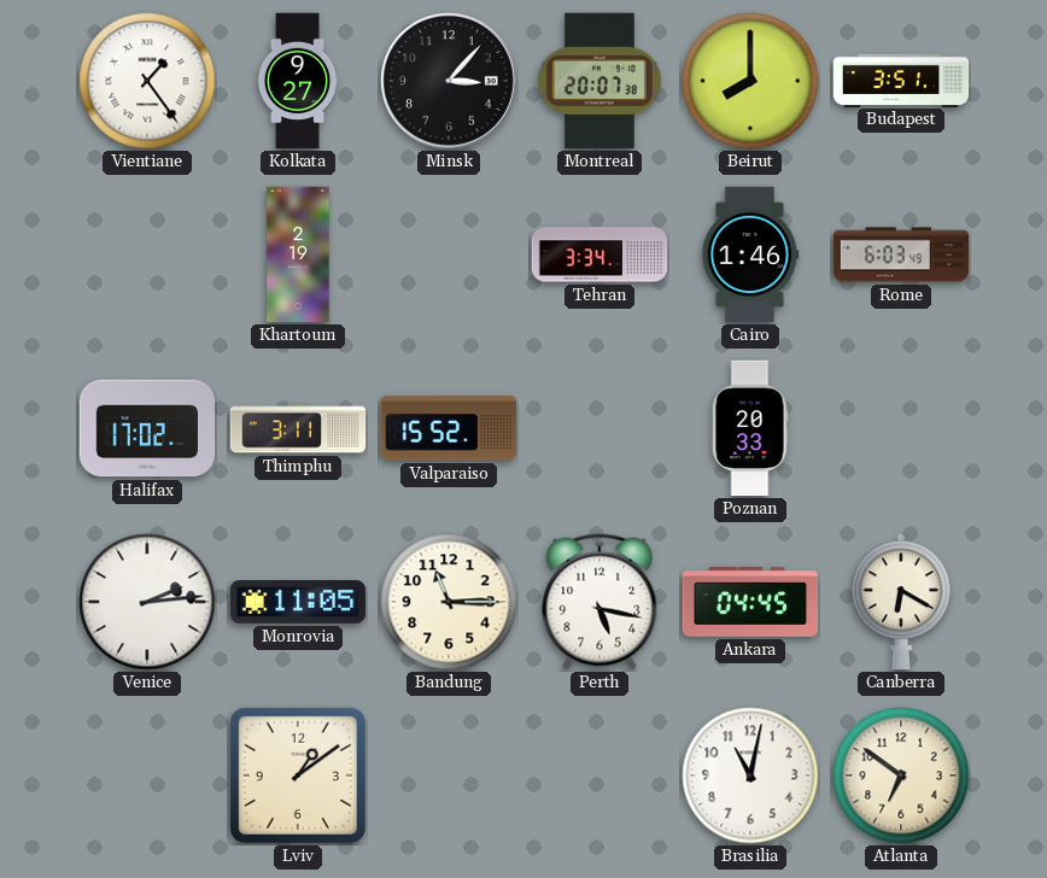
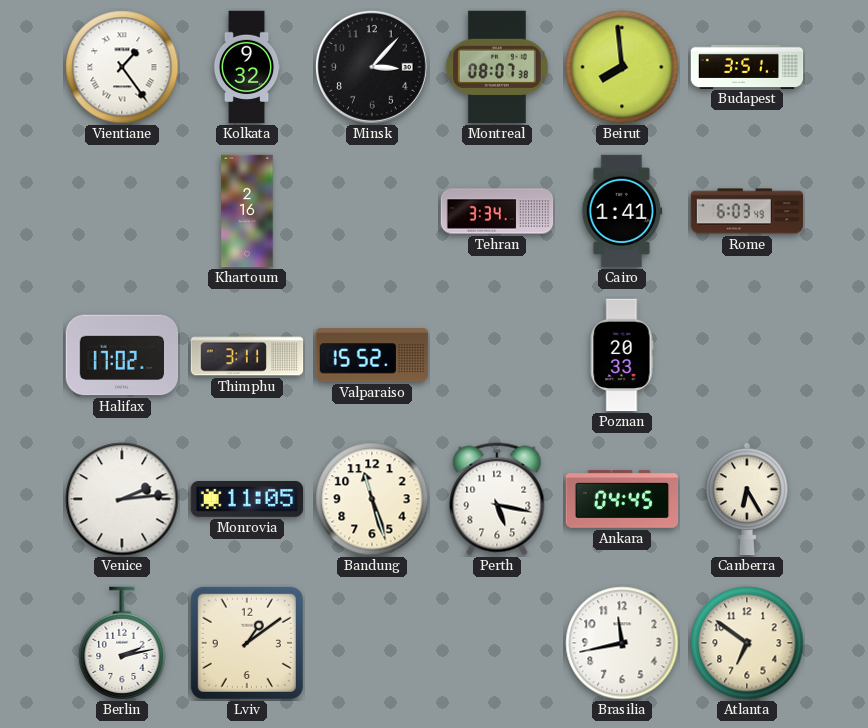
Kolkata: 9:27 -> 9:32 (247, 67)
Montreal: 20:07 -> 08:07 (497, 67)
Beirut: 8:00 -> 7:59 (622, 67)
Khartoum: 2:19 -> 2:16 (247, 211)
Cairo: 1:46 -> 1:41 (622, 211)
Bandung: 11:15 -> 11:27 (372, 499)
Canberra: 6:20 -> 6:25 (747, 499)
Berlin: none -> 2:13 (122, 643)
Brasilia: 11:02 -> 11:43 (622, 643)
